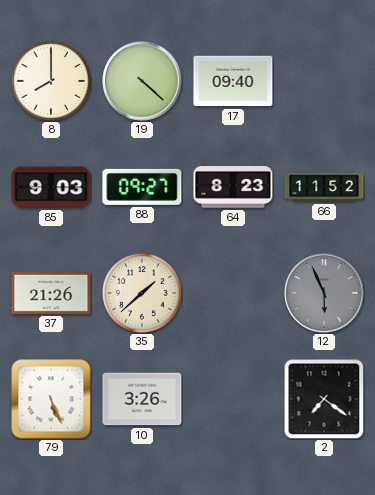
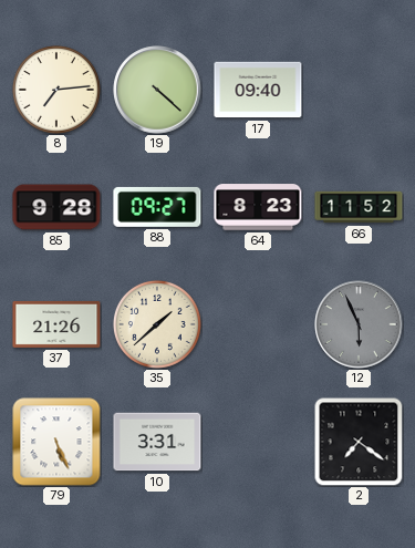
8: 8:00 -> 7:14 (56, 90)
85: 9:03 -> 9:28 (56, 207)
10: 3:26 -> 3:31 (157, 442)
